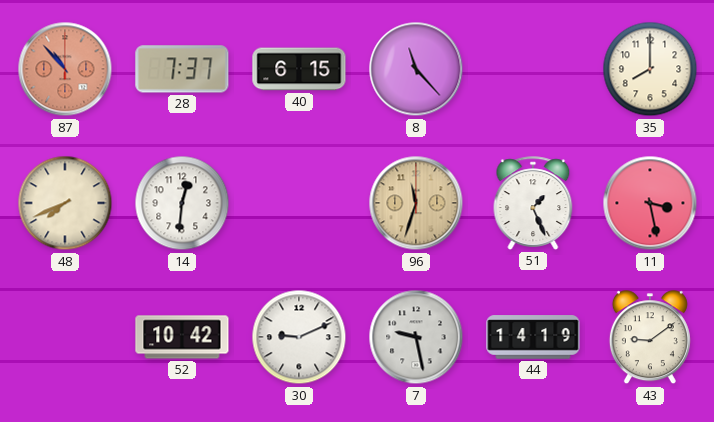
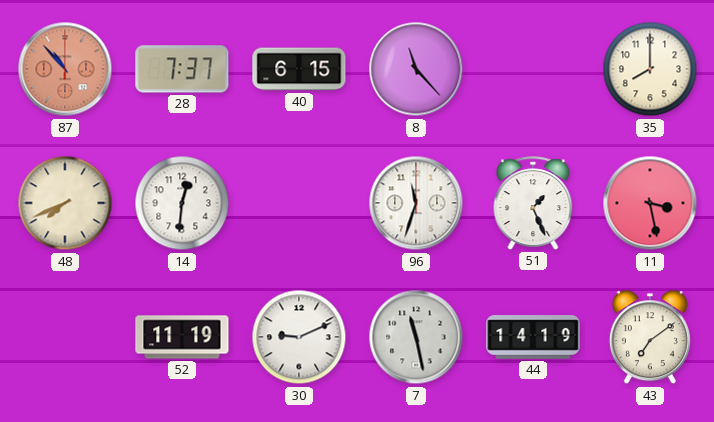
96 dial: champagne -> white (416, 203)
52: 10:42 -> 11:19 (182, 337)
7: 9:28 -> 11:28 (416, 337)
43: 9:09 -> 7:09 (650, 338)
